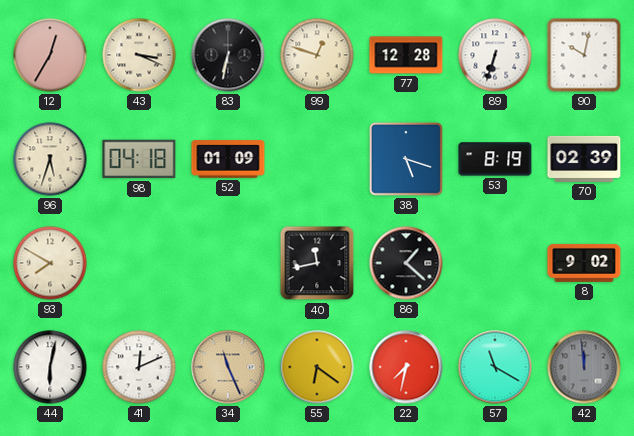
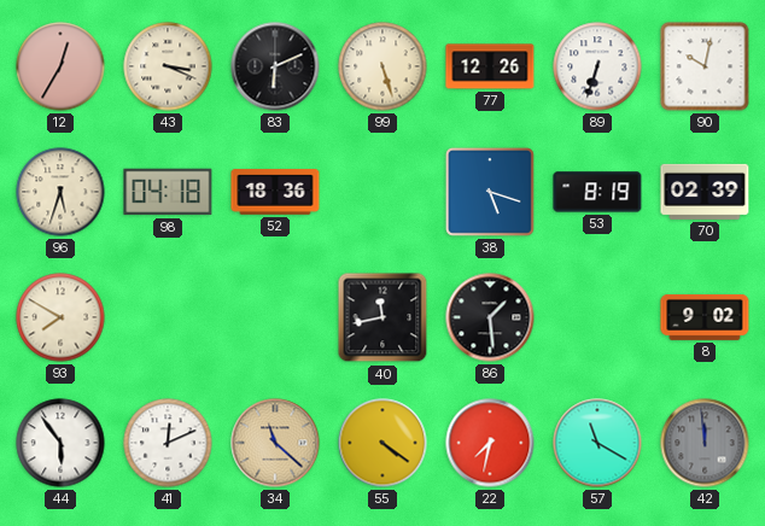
83: 6:32 -> 6:11 (275, 66)
99: 12:48 -> 5:27 (382, 66)
77: 12:28 -> 12:26 (490, 66)
52: 01:09 -> 18:36 (275, 192)
86: 1:22 -> 1:29 (490, 317)
44: 6:02 -> 5:54 (60, 443)
34: 11:26 -> 11:22 (275, 443)
55: 6:21 -> 4:21 (382, 443)
